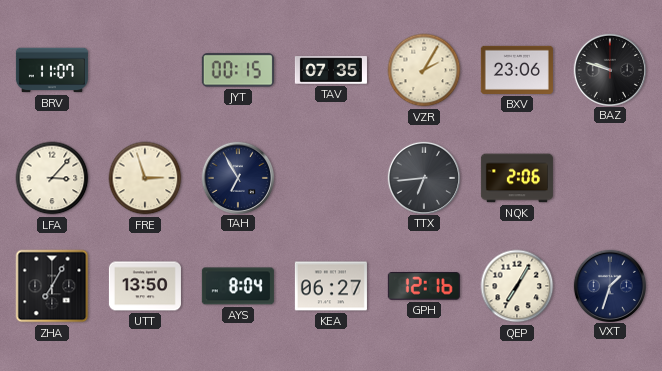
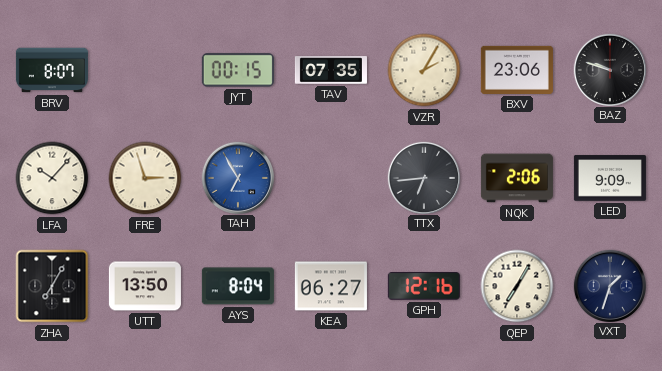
BRV: 11:07 -> 8:07 (52, 70)
LFA: 3:07 -> 10:07 (52, 178)
TAH dial: navy -> blue (237, 177)
LED: none -> 9:09 (610, 178)
